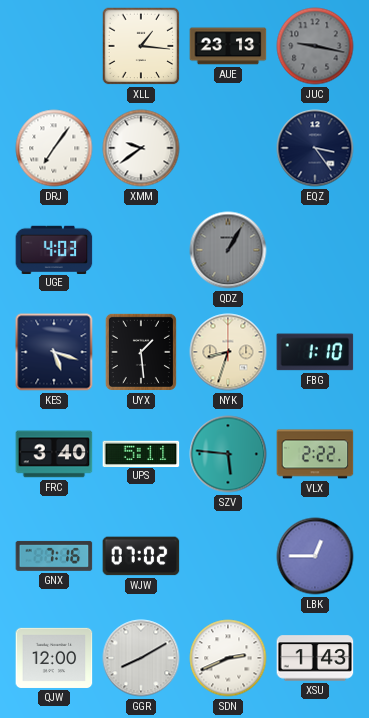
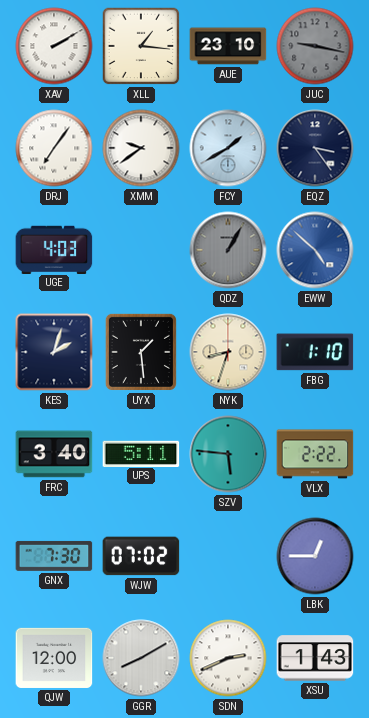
XAV: none -> 2:10 (54, 46)
AUE: 23:13 -> 23:10 (228, 46)
FCY: none -> 1:40 (228, 148)
EWW: none -> 4:52 (315, 250)
KES: 5:18 -> 2:03 (54, 352)
GNX: 7:16 -> 7:30 (54, 556)
